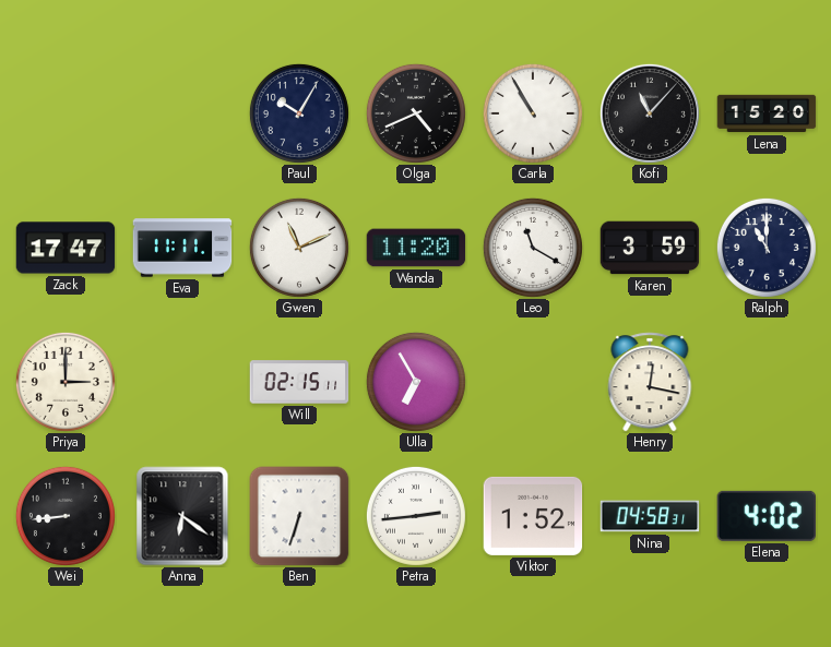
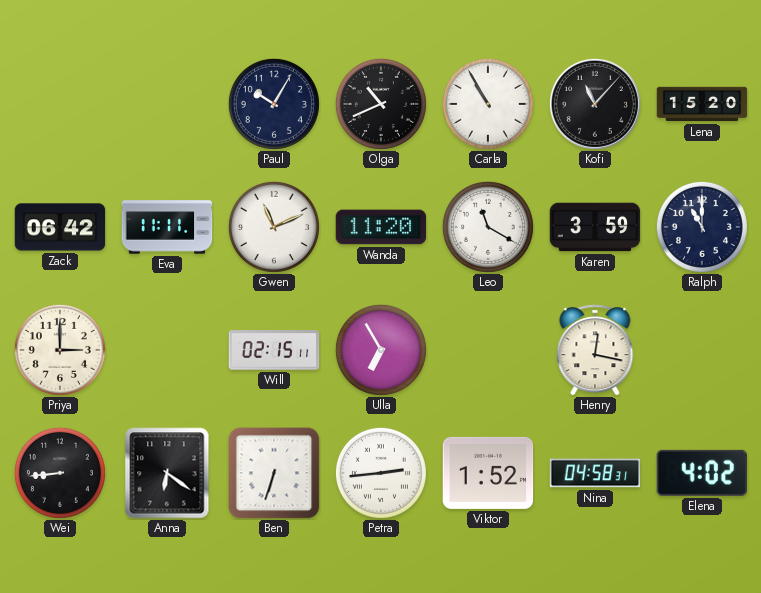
Olga: 4:41 -> 10:41 (381, 104)
Zack: 17:47 -> 06:42 (60, 227)
